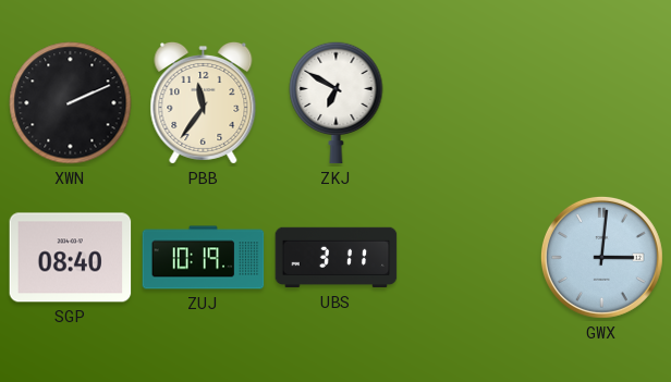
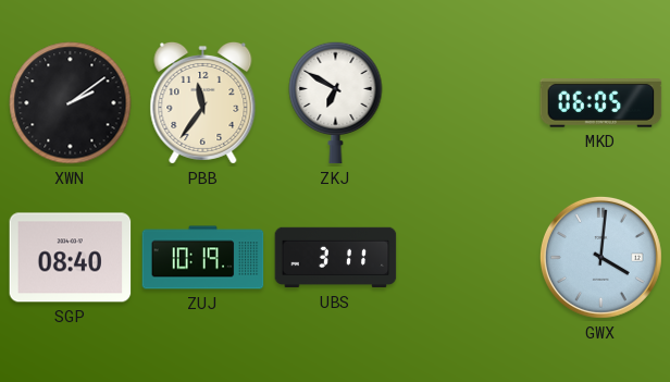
XWN: 2:11 -> 2:09 (71, 103)
MKD: none -> 06:05 (601, 103)
GWX: 3:01 -> 4:01 (600, 257)
